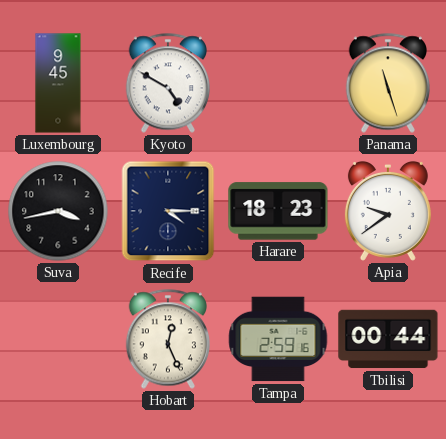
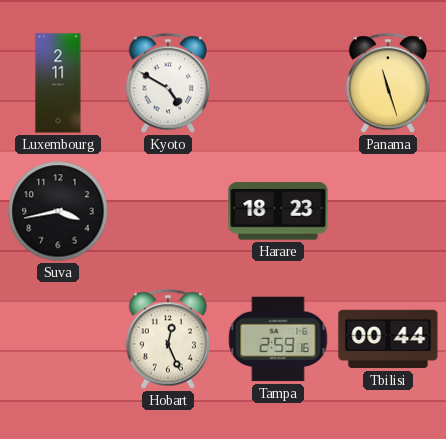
Luxembourg: 9:45 -> 2:11 (58, 83)
Recife: 4:15 -> none (168, 211)
Apia: 9:39 -> none (388, 211)
